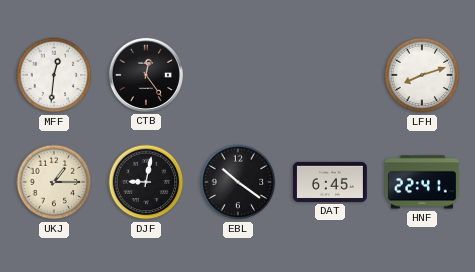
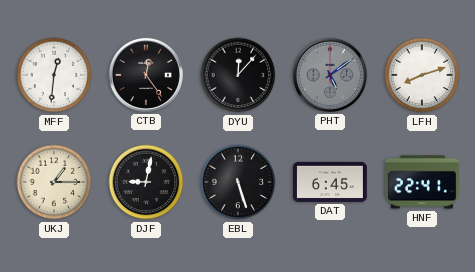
DYU: none -> 12:07 (238, 75)
PHT: none -> 5:09 (330, 75)
EBL: 10:21 -> 5:27 (238, 182)
